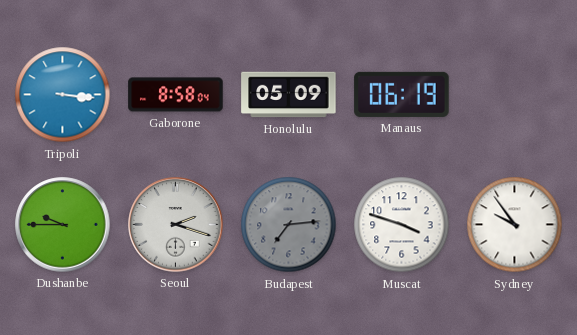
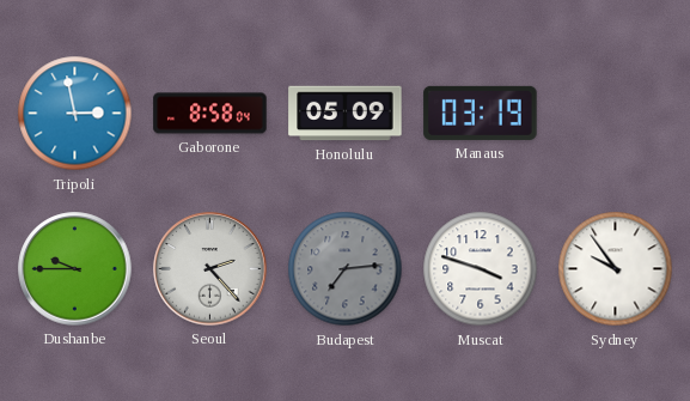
Tripoli: 3:16 -> 2:58 (75, 114)
Manaus: 06:19 -> 03:19 (481, 113)
Seoul: 2:18 -> 2:23 (210, 269)
